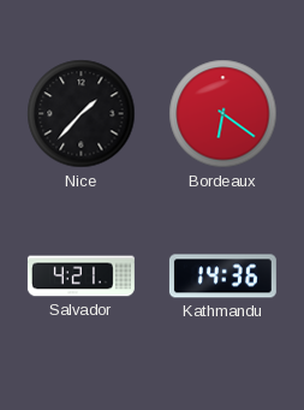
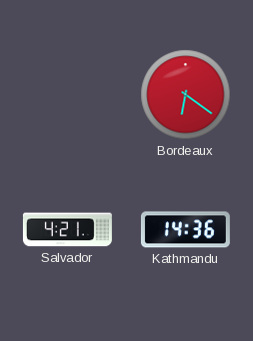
Nice: 1:37 -> none (82, 114)
